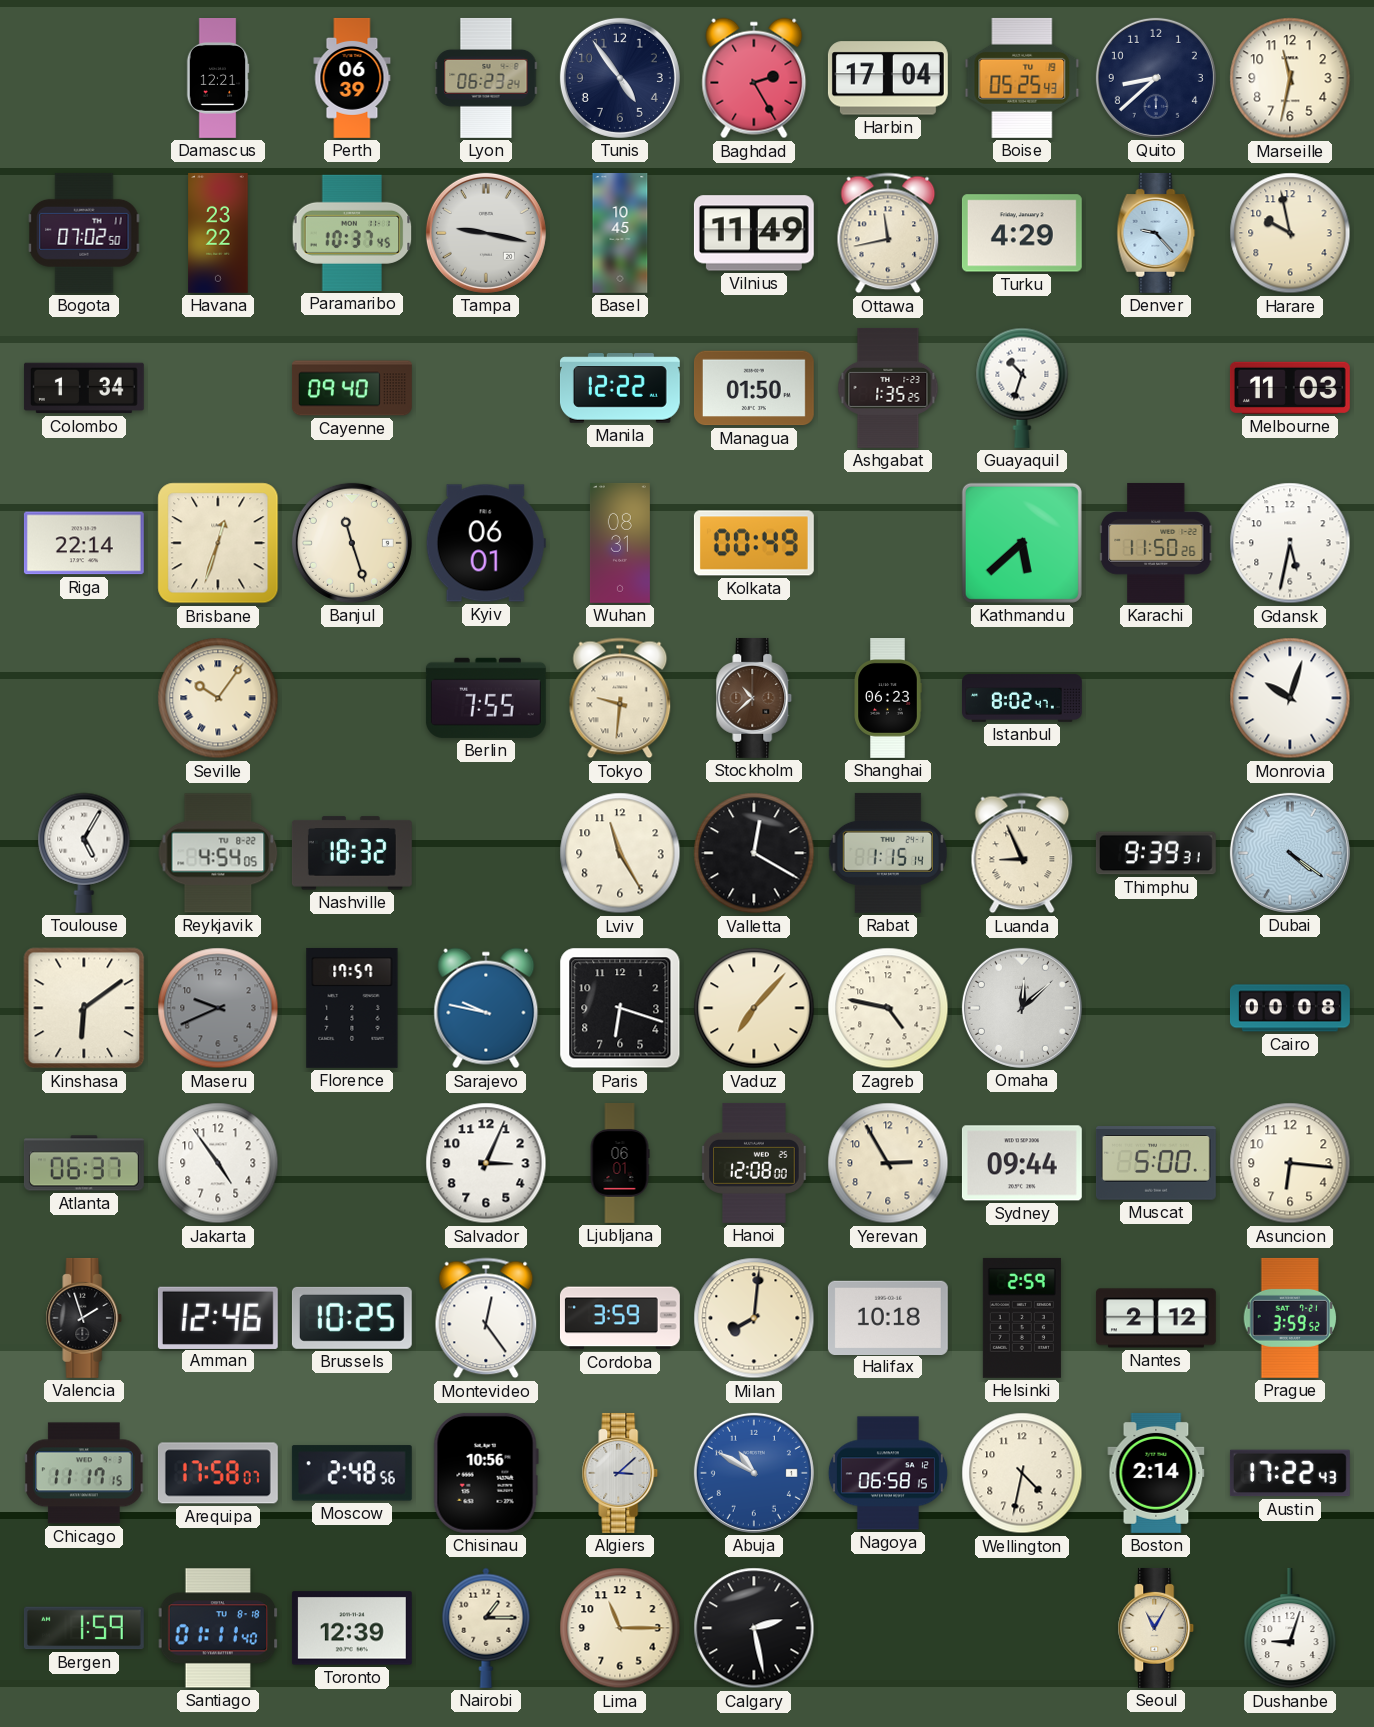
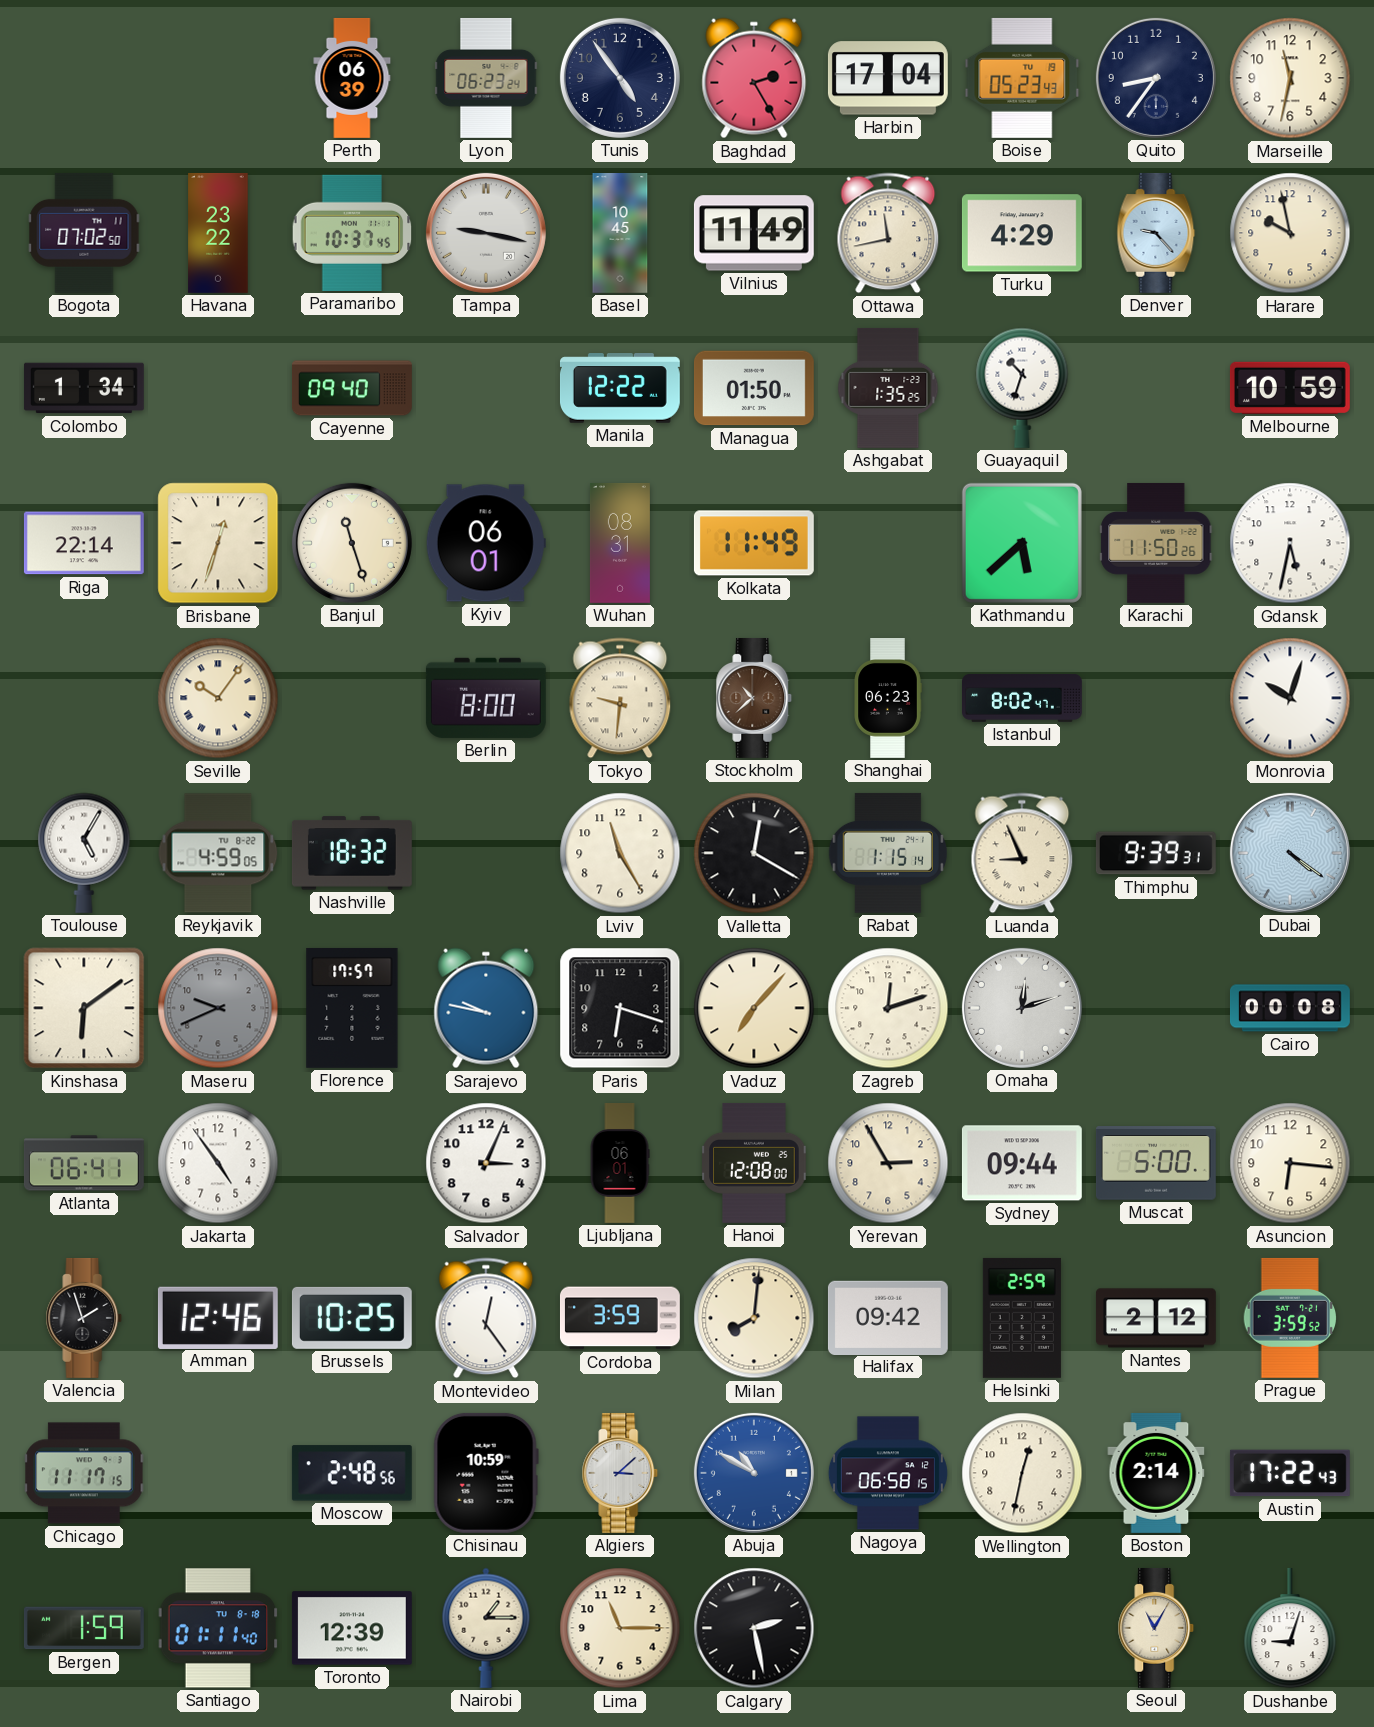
Damascus: 12:21 -> none (218, 79)
Boise: 05:25 -> 05:23 (1022, 78)
Quito: 8:38 -> 8:36 (1156, 78)
Melbourne: 11:03 -> 10:59 (1290, 388)
Kolkata: 00:49 -> 11:49 (754, 543)
Berlin: 7:55 -> 8:00 (486, 698)
Reykjavik: 4:54 -> 4:59 (218, 853)
Zagreb: 4:47 -> 12:12 (888, 1008)
Omaha: 12:08 -> 12:12 (1022, 1008)
Atlanta: 06:37 -> 06:41 (84, 1163)
Halifax: 10:18 -> 09:42 (888, 1317)
Arequipa: 17:58 -> none (218, 1473)
Chisinau: 10:56 -> 10:59 (486, 1473)
Wellington: 4:32 -> 12:32 (1022, 1473)
